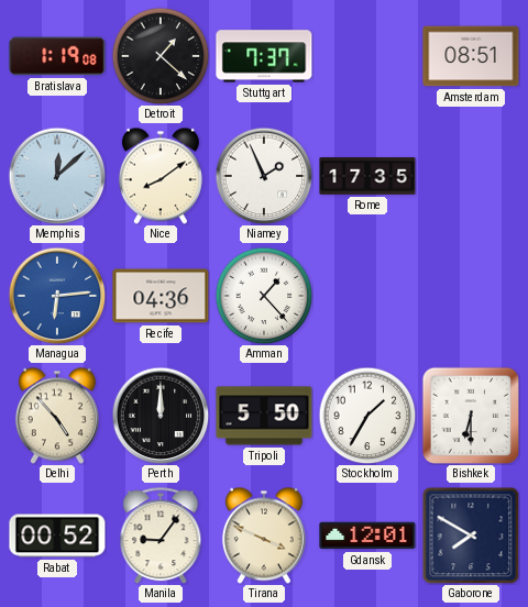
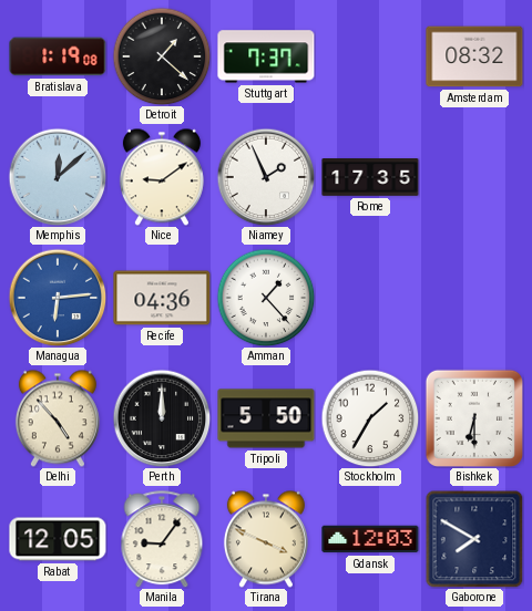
Amsterdam: 08:51 -> 08:32 (474, 56)
Nice: 8:09 -> 9:09 (162, 177)
Rabat: 00:52 -> 12:05 (58, 539)
Gdansk: 12:01 -> 12:03 (370, 539)
